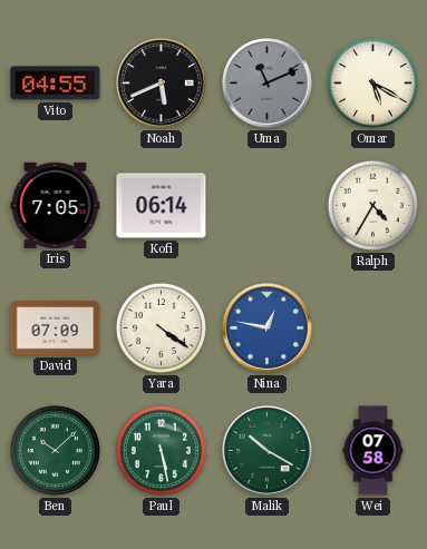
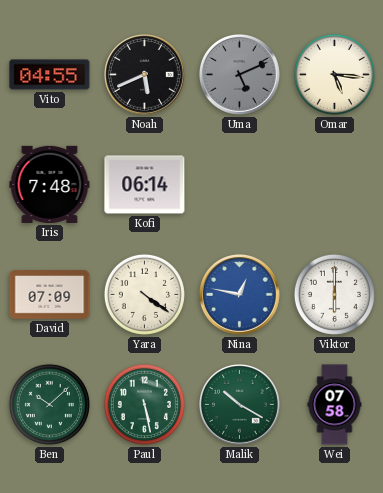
Uma: 11:11 -> 5:11 (240, 75)
Omar: 5:20 -> 5:16 (334, 74)
Iris: 7:05 -> 7:48 (50, 184)
Ralph: 4:35 -> none (372, 205)
Viktor: none -> 6:00 (334, 294)
